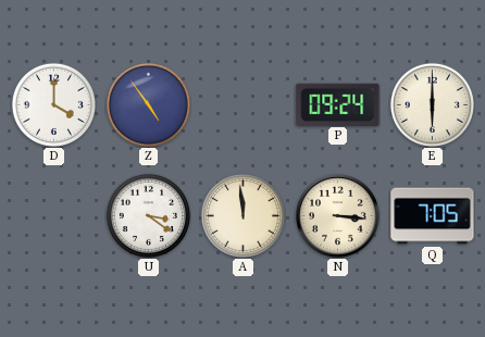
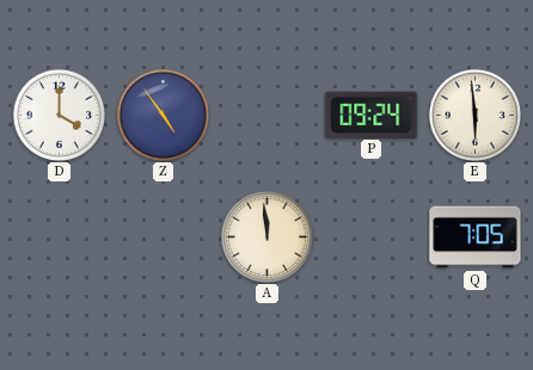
E: 6:00 -> 5:59 (474, 115)
U: 3:21 -> none (148, 215)
N: 3:16 -> none (338, 216)
